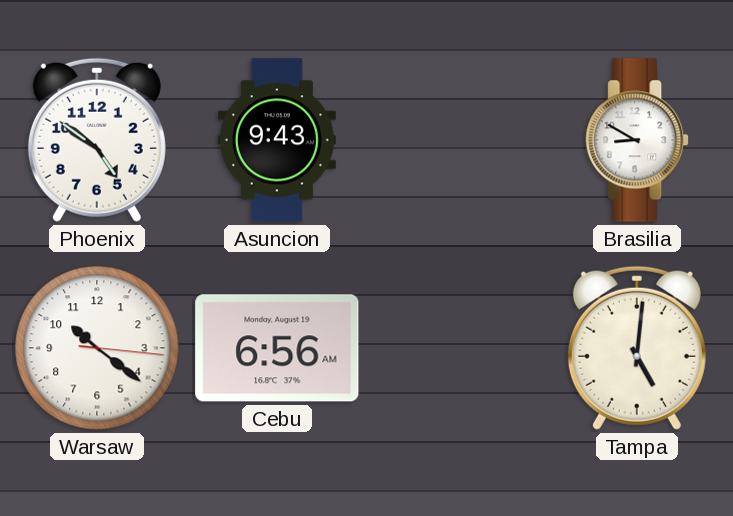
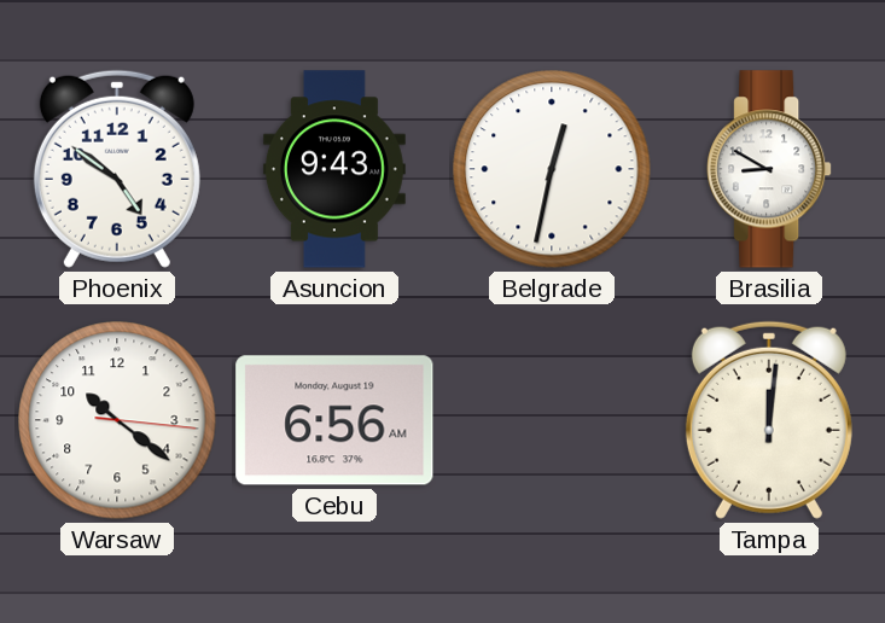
Belgrade: none -> 12:32 (552, 169)
Tampa: 5:01 -> 12:01 (769, 420)
